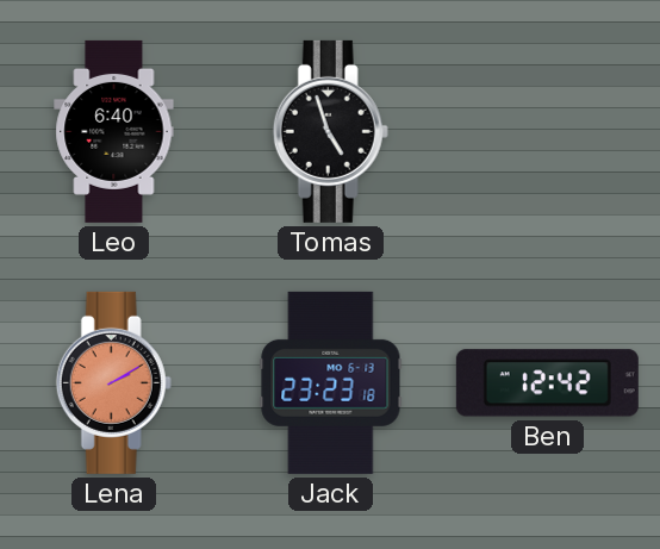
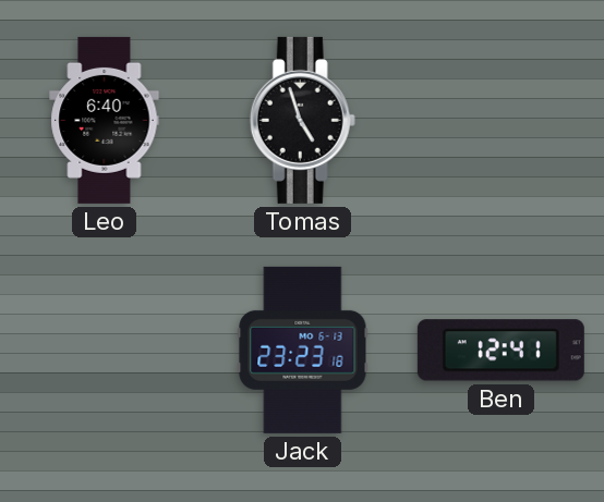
Lena: 2:10 -> none (113, 382)
Ben: 12:42 -> 12:41 (500, 351)
